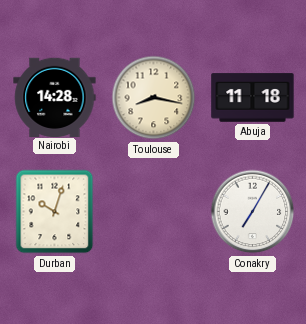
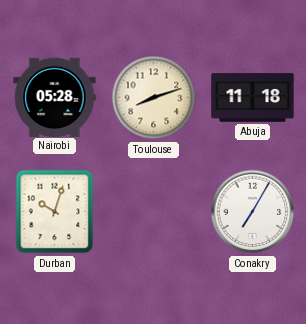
Nairobi: 14:28 -> 05:28 (55, 97)
Toulouse: 8:17 -> 8:12 (154, 98)
